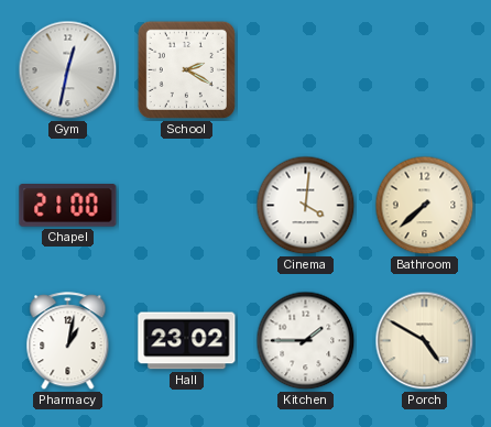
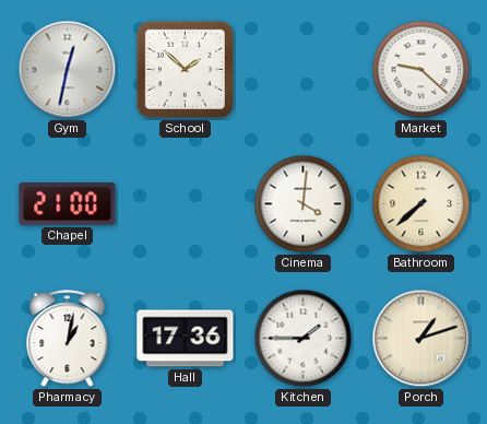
School: 2:20 -> 1:52 (185, 69)
Market: none -> 9:22 (421, 70)
Hall: 23:02 -> 17:36 (186, 339)
Porch: 4:50 -> 1:12 (421, 339)
